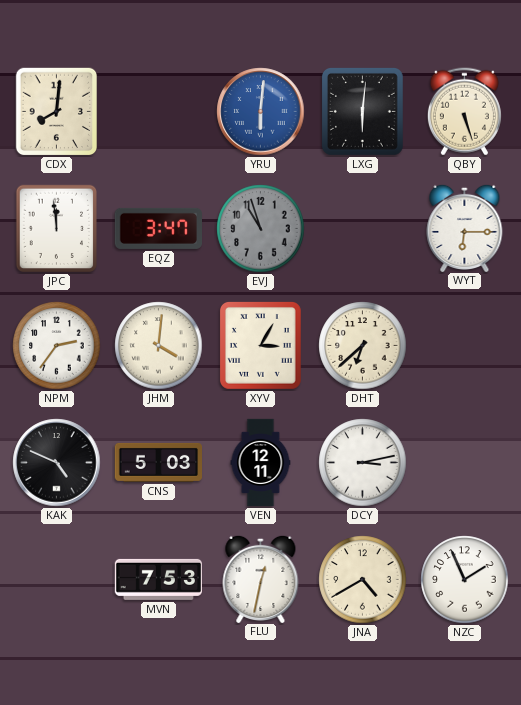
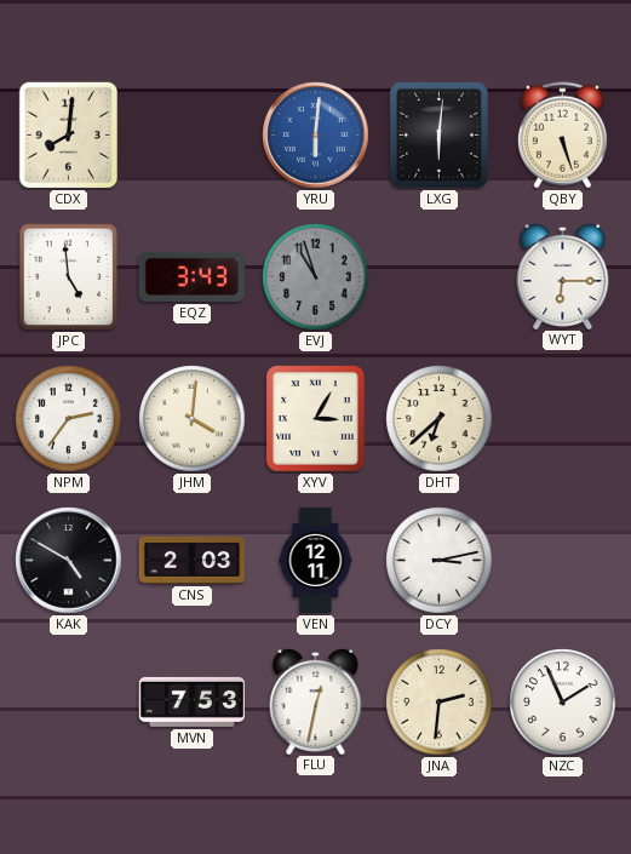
JPC: 11:59 -> 4:59 (69, 277)
EQZ: 3:47 -> 3:43 (191, 276)
KAK: 4:49 -> 4:50 (69, 561)
CNS: 5:03 -> 2:03 (193, 560)
JNA: 4:40 -> 2:31 (440, 703)
